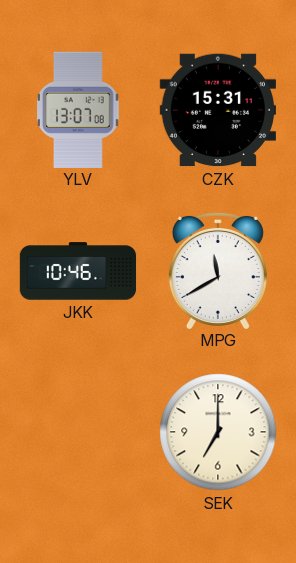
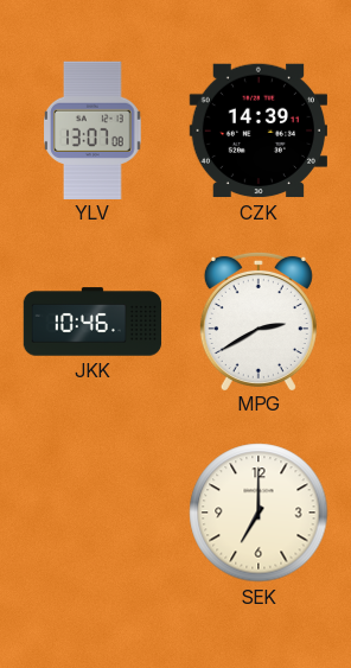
CZK: 15:31 -> 14:39 (257, 131)
MPG: 11:40 -> 2:40 (259, 320)
